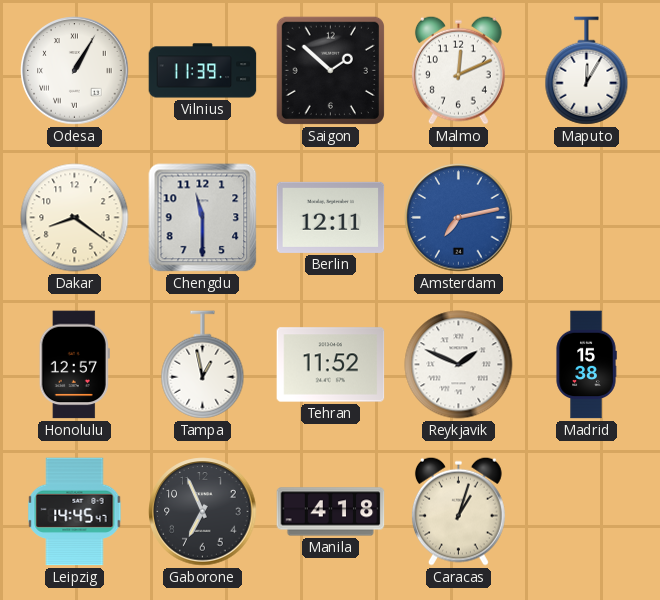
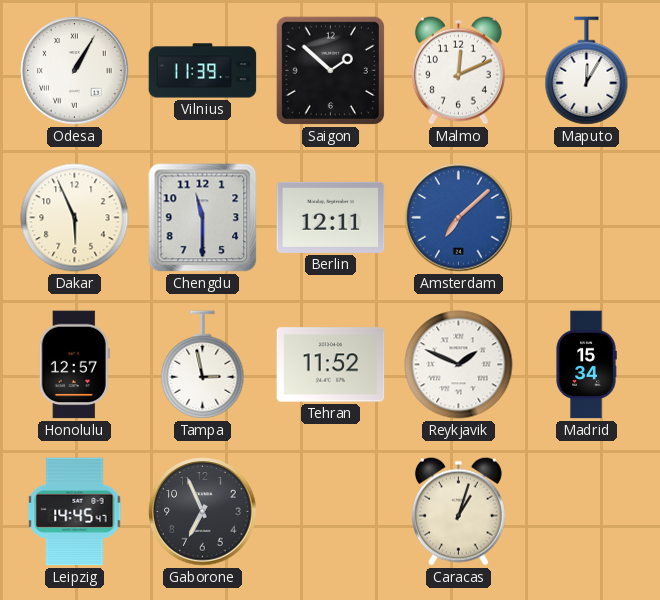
Dakar: 8:21 -> 5:56 (75, 218)
Amsterdam: 7:13 -> 7:08 (459, 218)
Tampa: 12:58 -> 2:58 (203, 365)
Madrid: 15:38 -> 15:34 (586, 365)
Manila: 4:18 -> none (331, 512)
